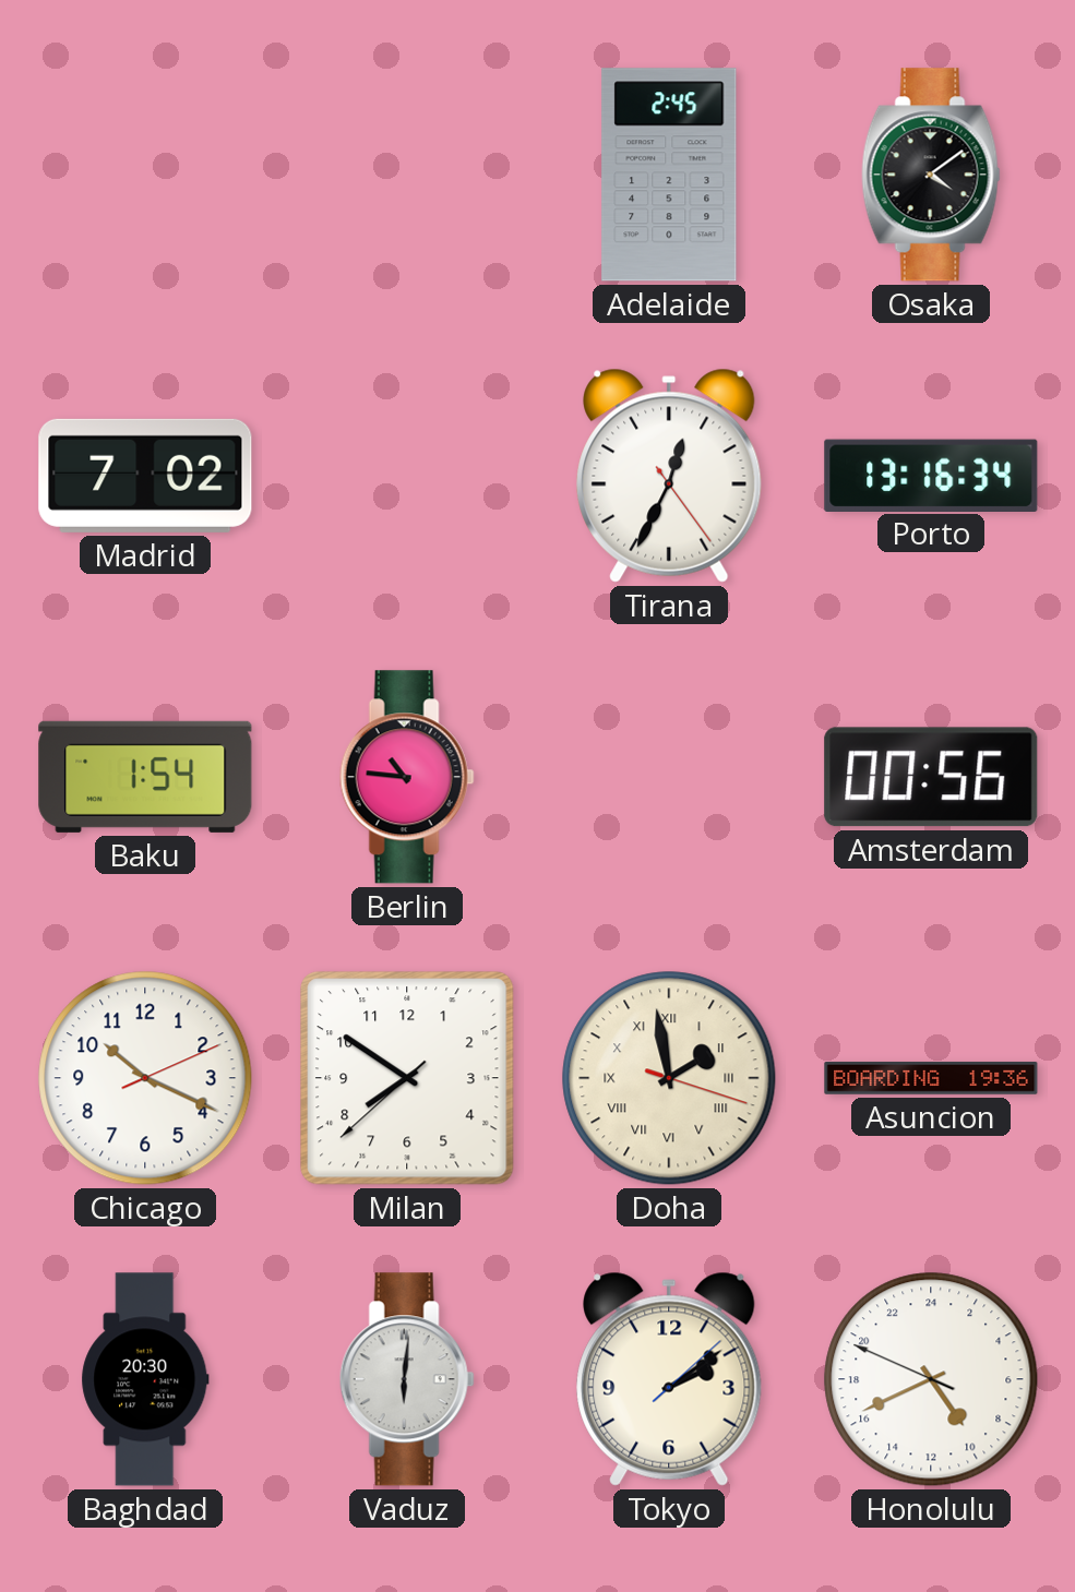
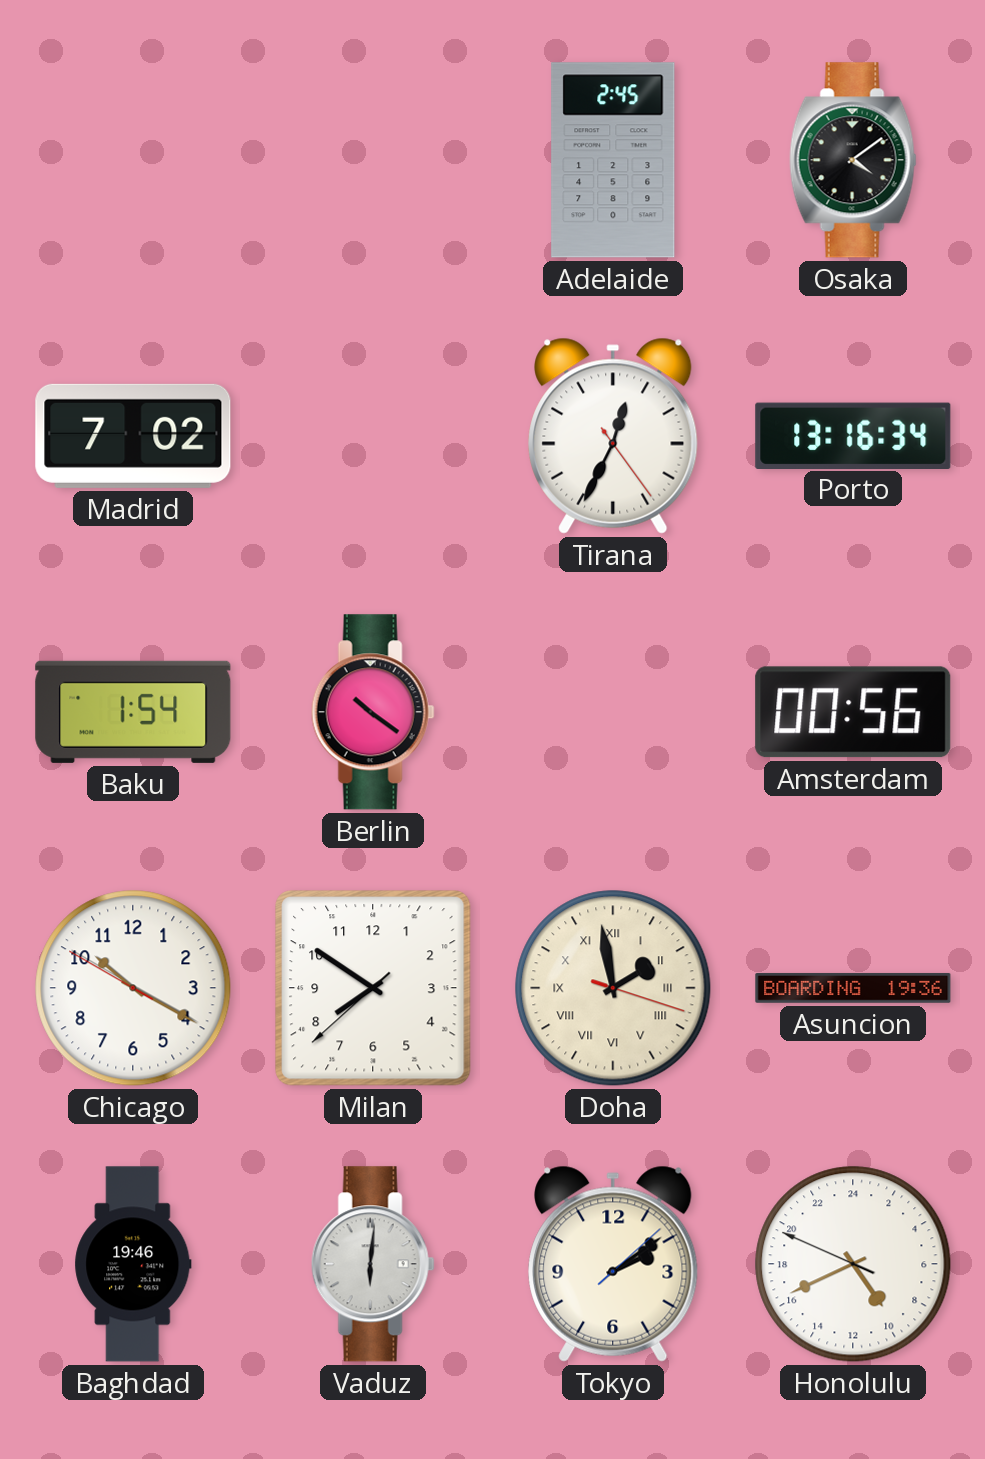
Berlin: 10:46 -> 10:21 (373, 712)
Chicago: 10:19:11 -> 10:19:50 (133, 988)
Baghdad: 20:30 -> 19:46 (133, 1264)
